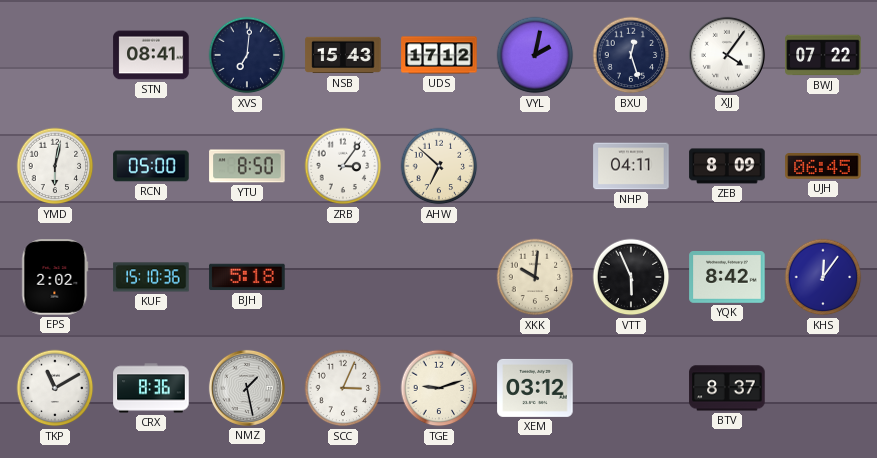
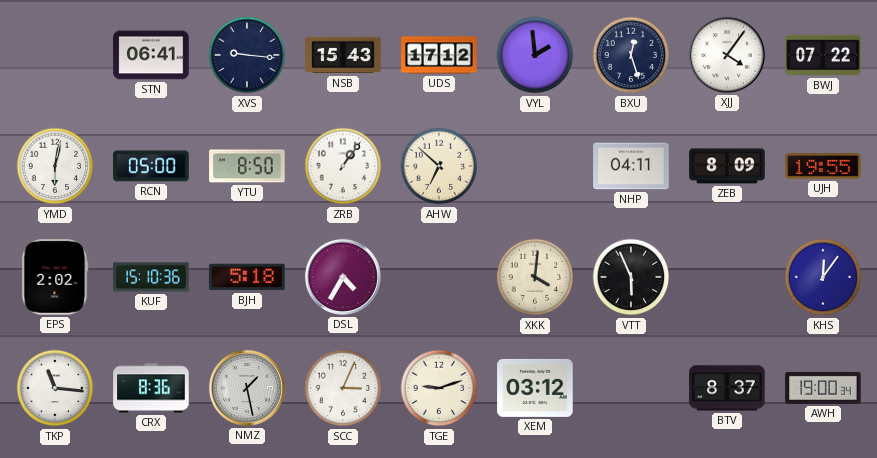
STN: 08:41 -> 06:41 (151, 55)
XVS: 7:01 -> 9:16 (247, 55)
VYL: 2:02 -> 1:59 (535, 55)
ZRB: 3:06 -> 1:06 (343, 166)
UJH: 06:45 -> 19:55 (823, 167)
DSL: none -> 4:35 (343, 277)
XKK: 10:01 -> 4:01 (535, 277)
YQK: 8:42 -> none (727, 278)
TKP: 11:10 -> 11:16 (55, 388)
AWH: none -> 19:00 (823, 388)
